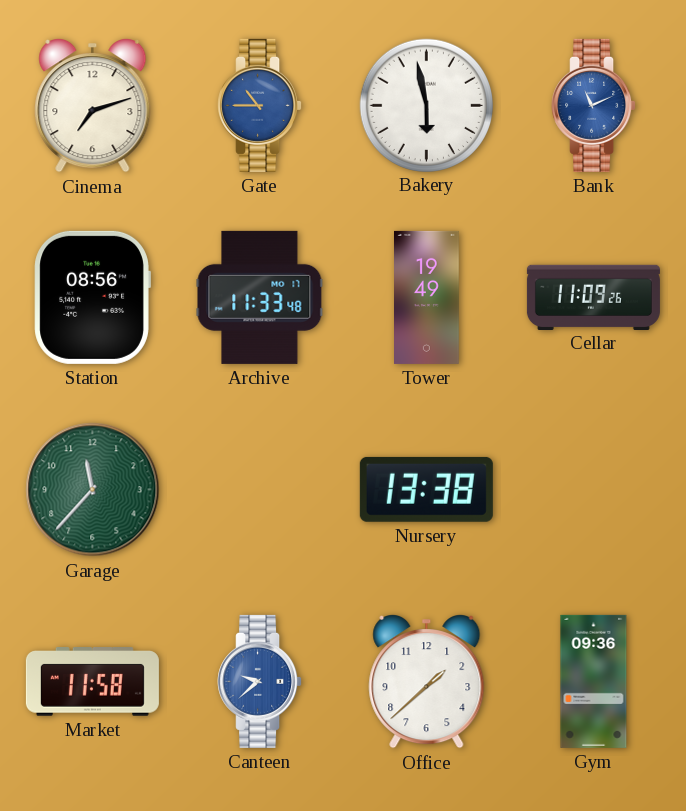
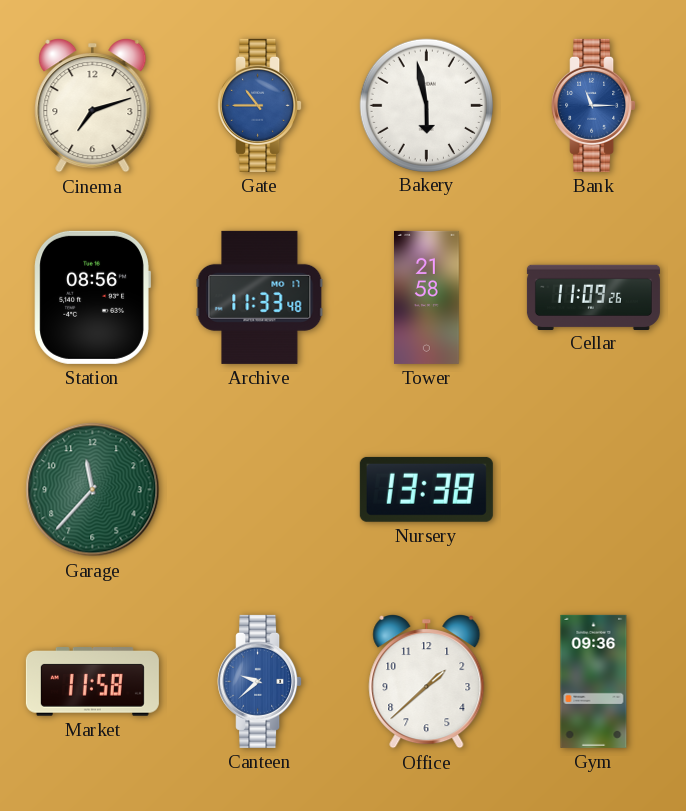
Bank: 11:11 -> 11:15 (594, 105)
Tower: 19:49 -> 21:58 (427, 297)
